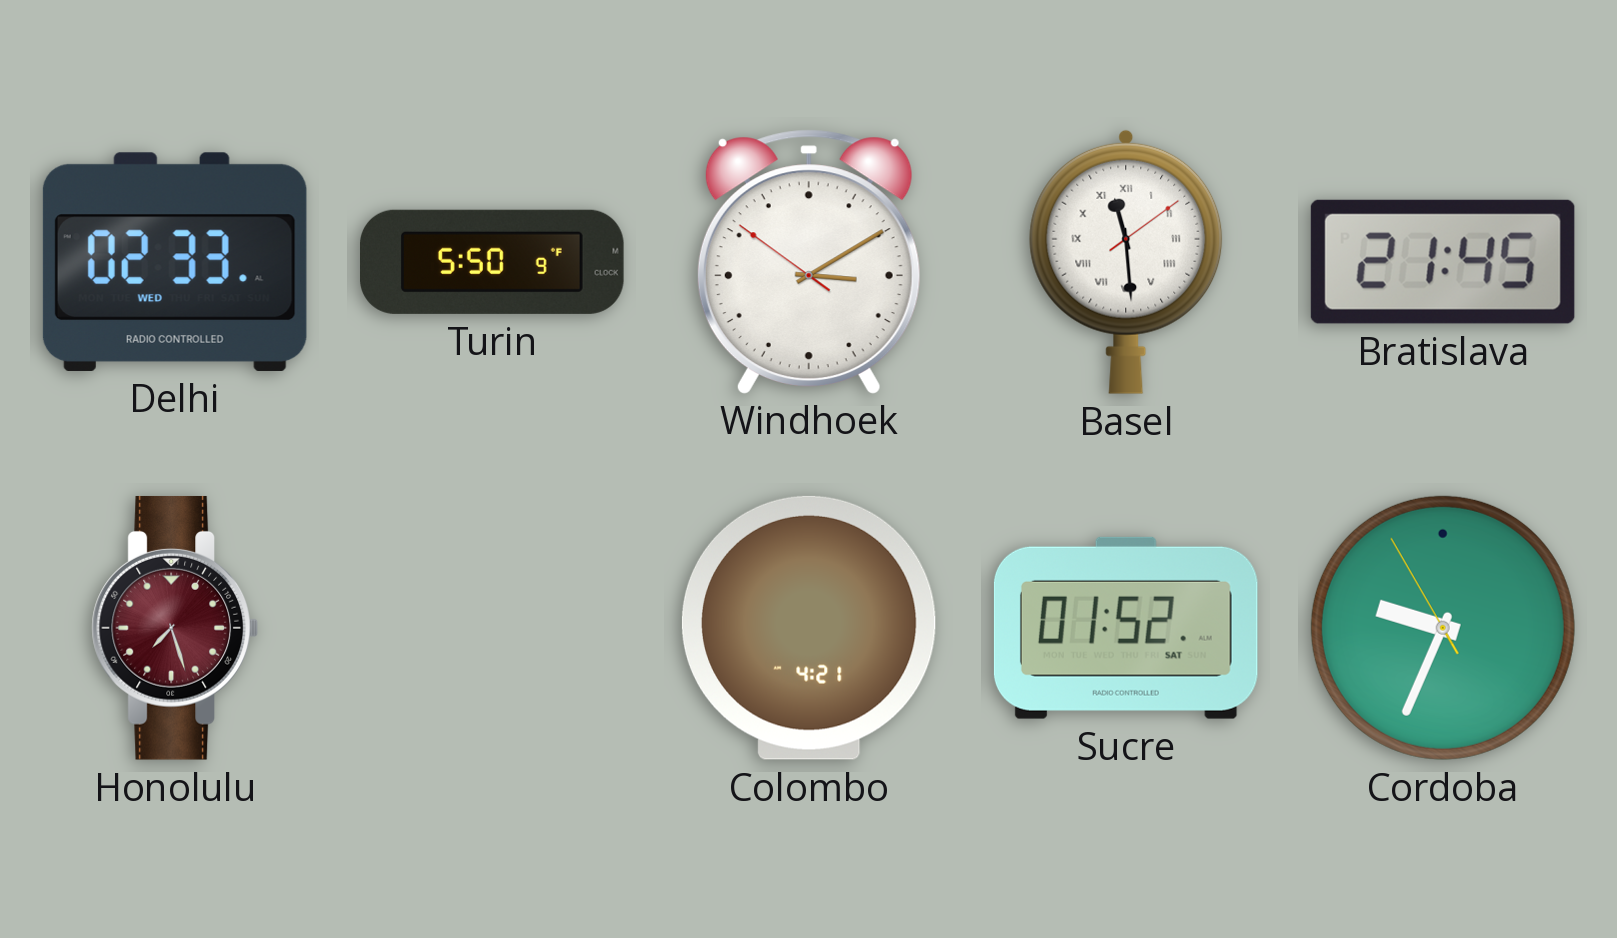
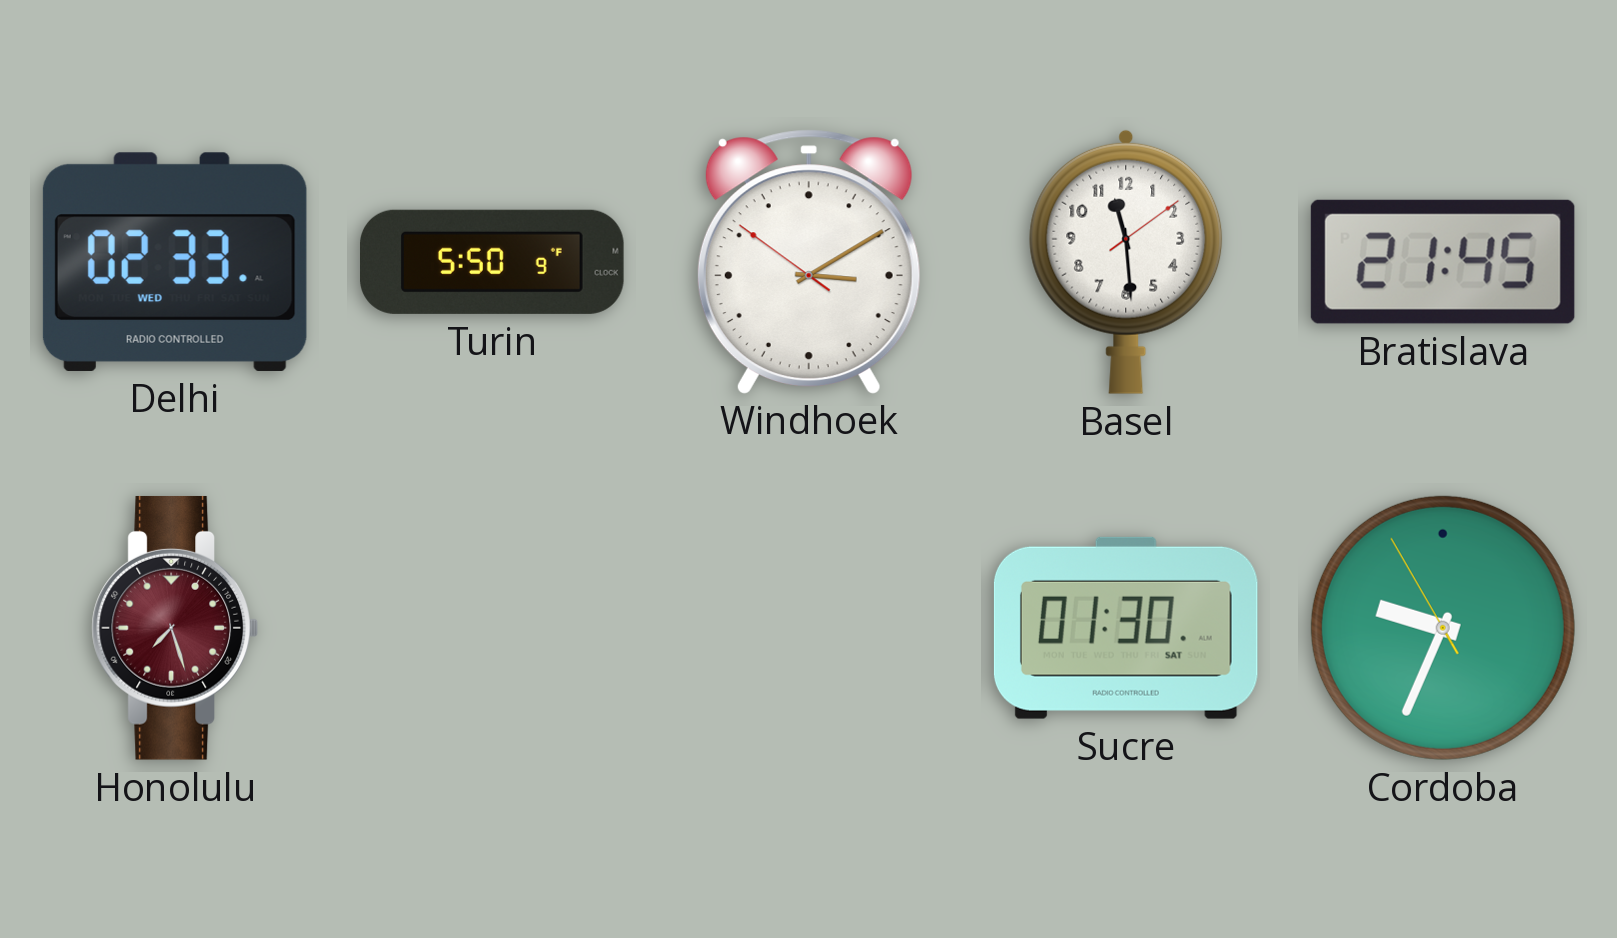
Basel numerals: Roman -> Arabic (1126, 262)
Colombo: 4:21 -> none (809, 628)
Sucre: 01:52 -> 01:30 (1126, 628)
